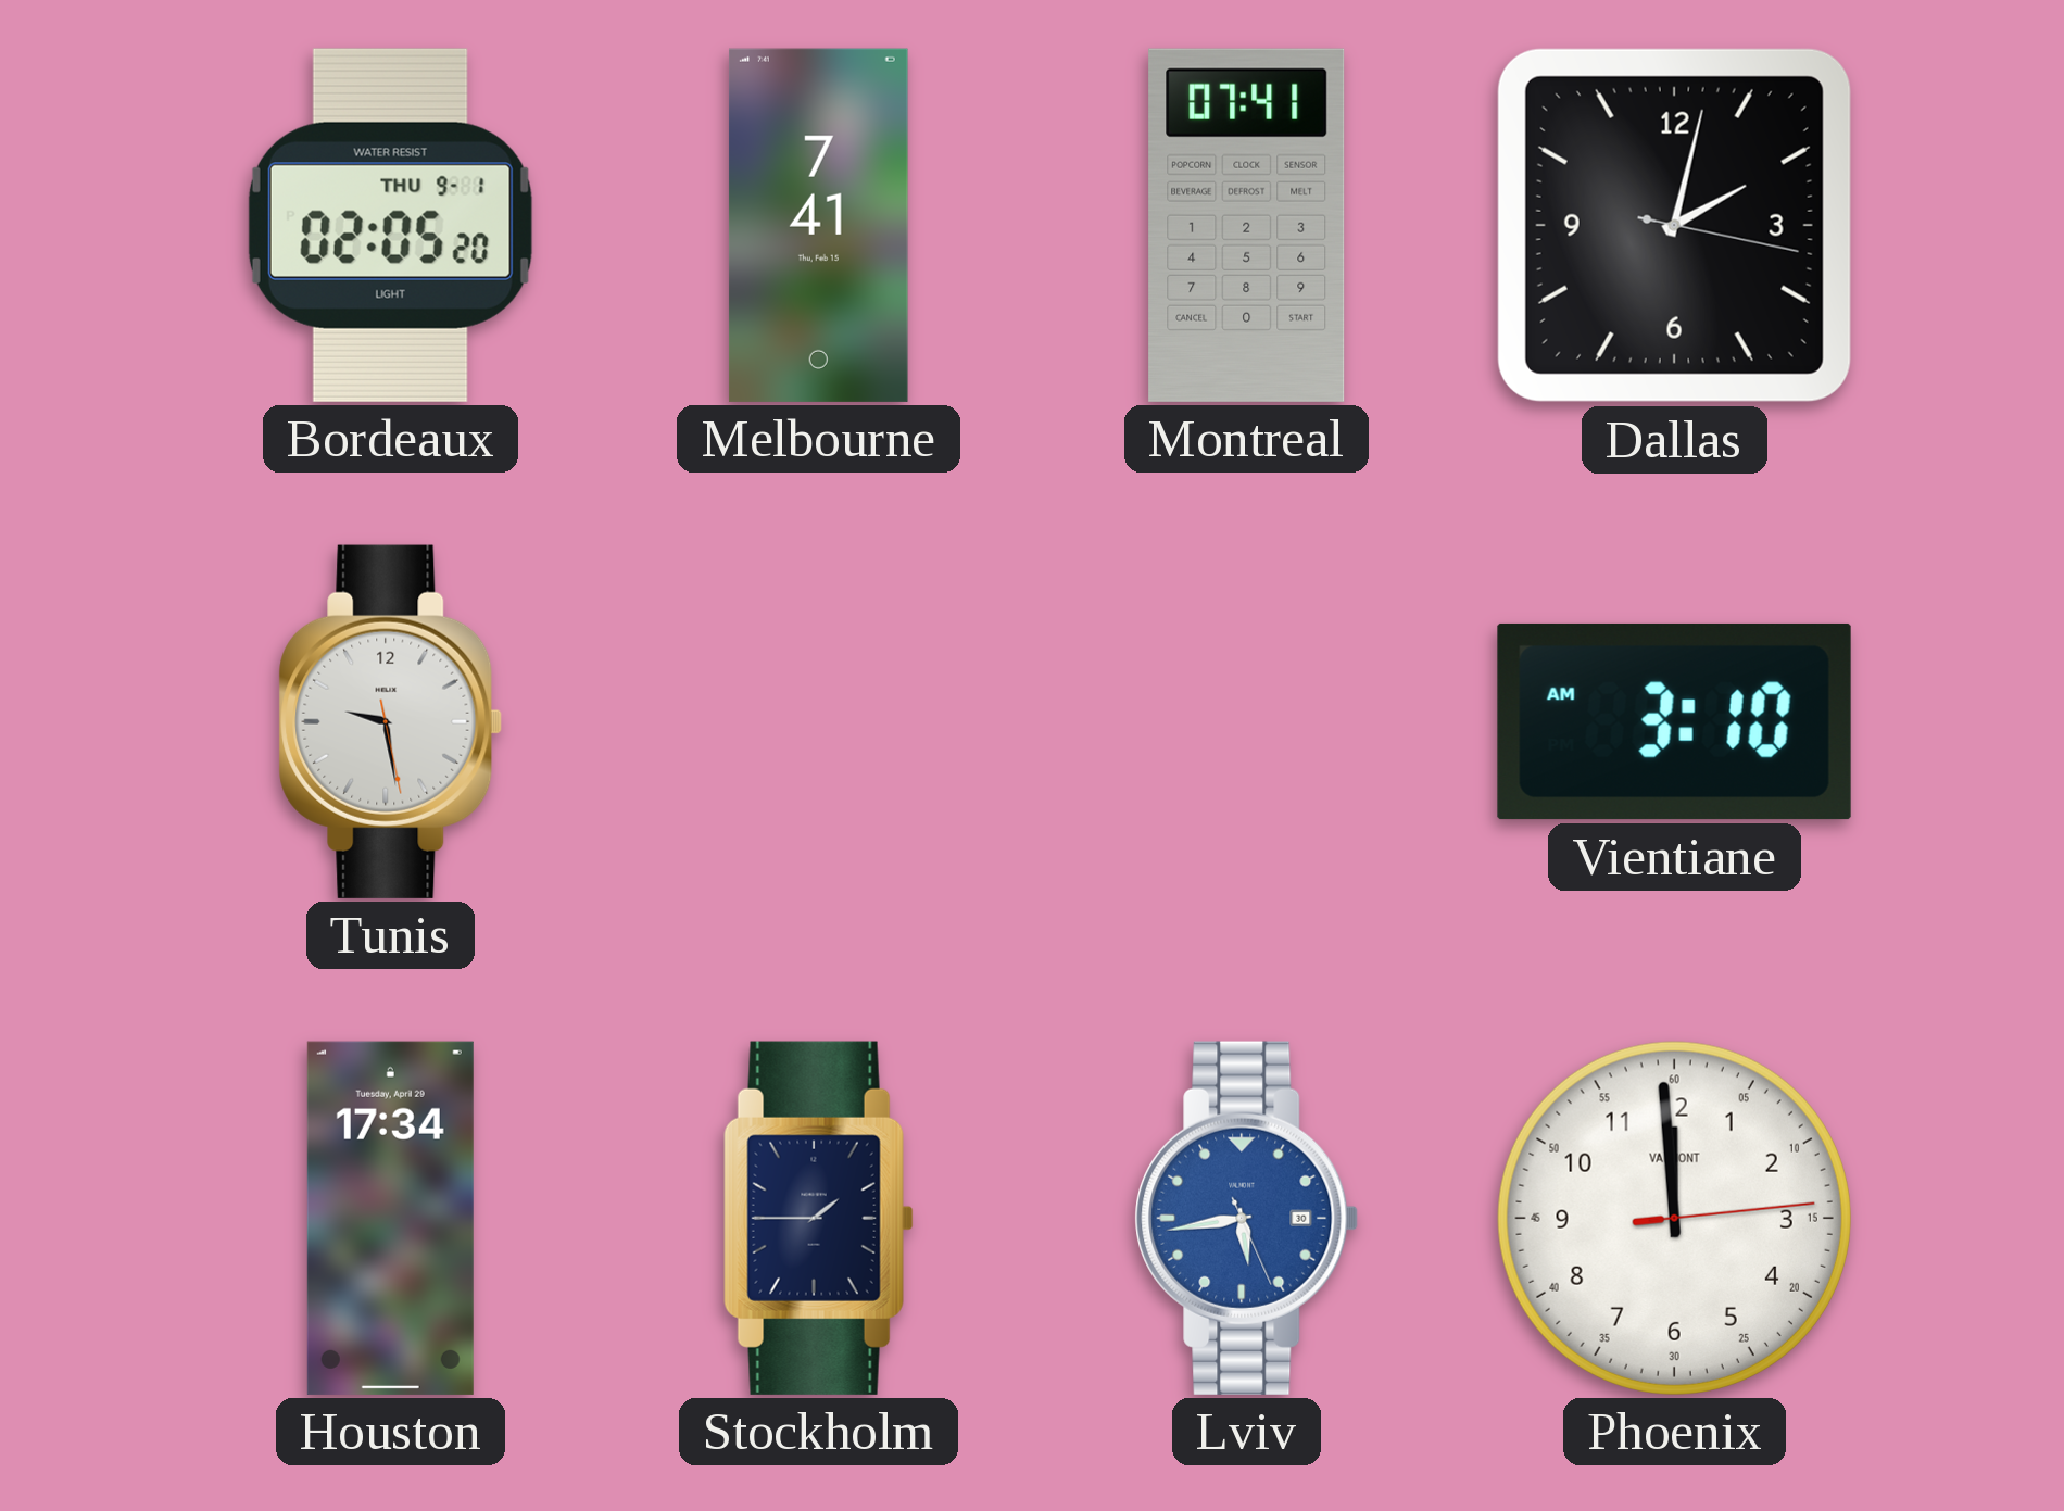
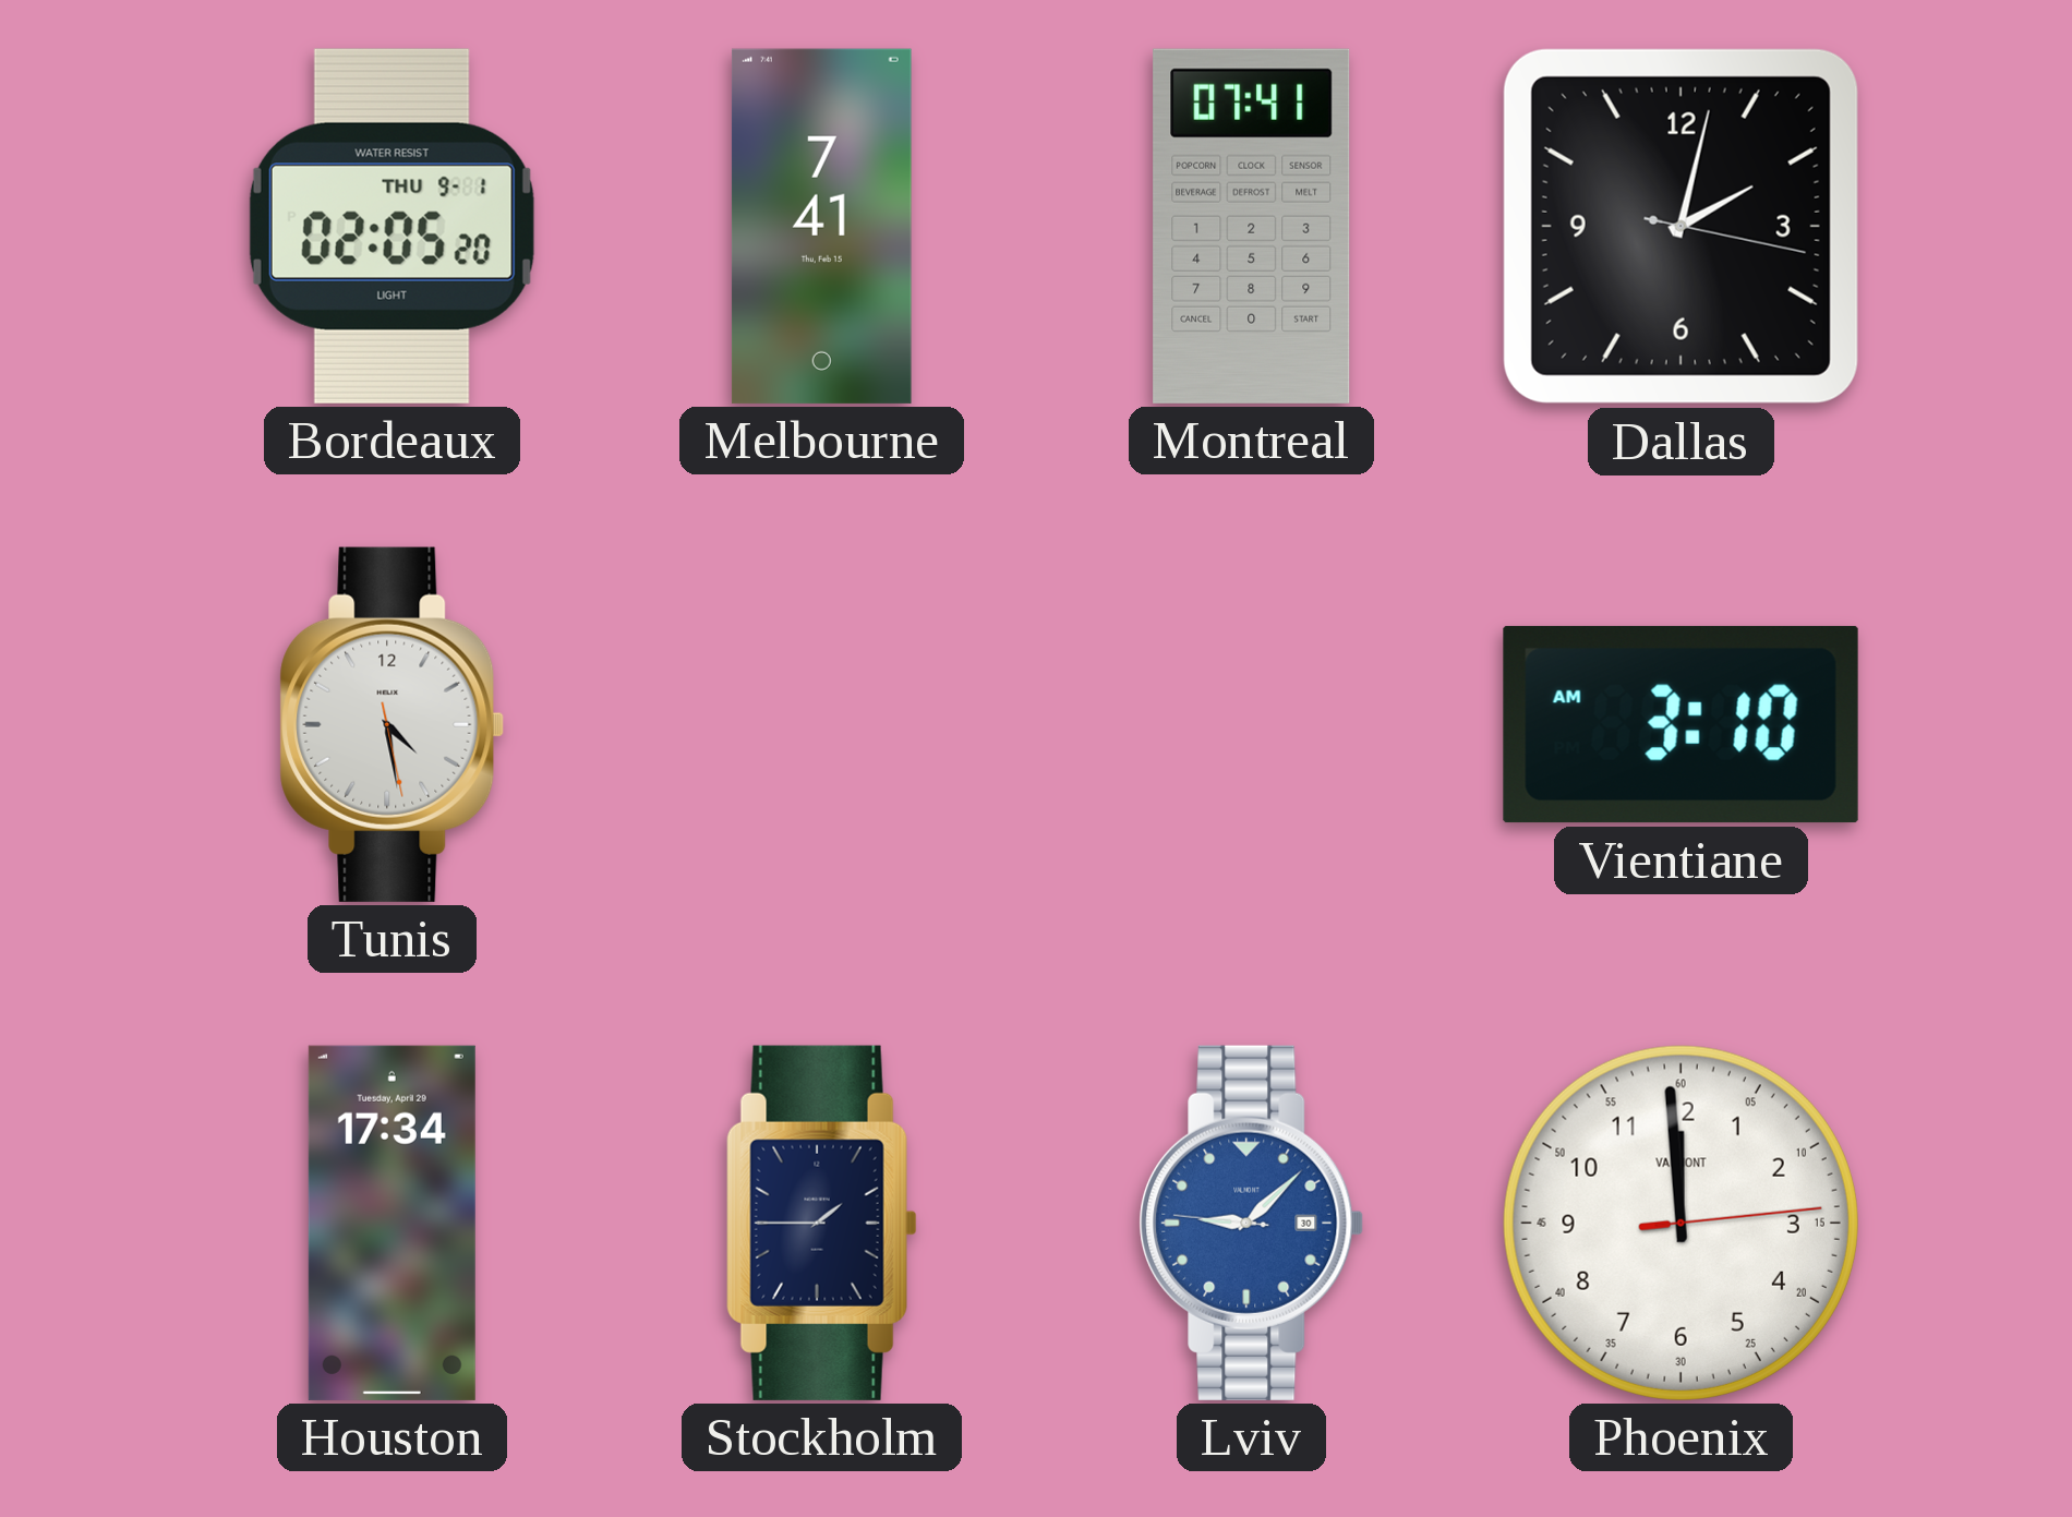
Tunis: 9:28 -> 4:28 (393, 724)
Lviv: 5:43 -> 9:07 (1252, 1223)
